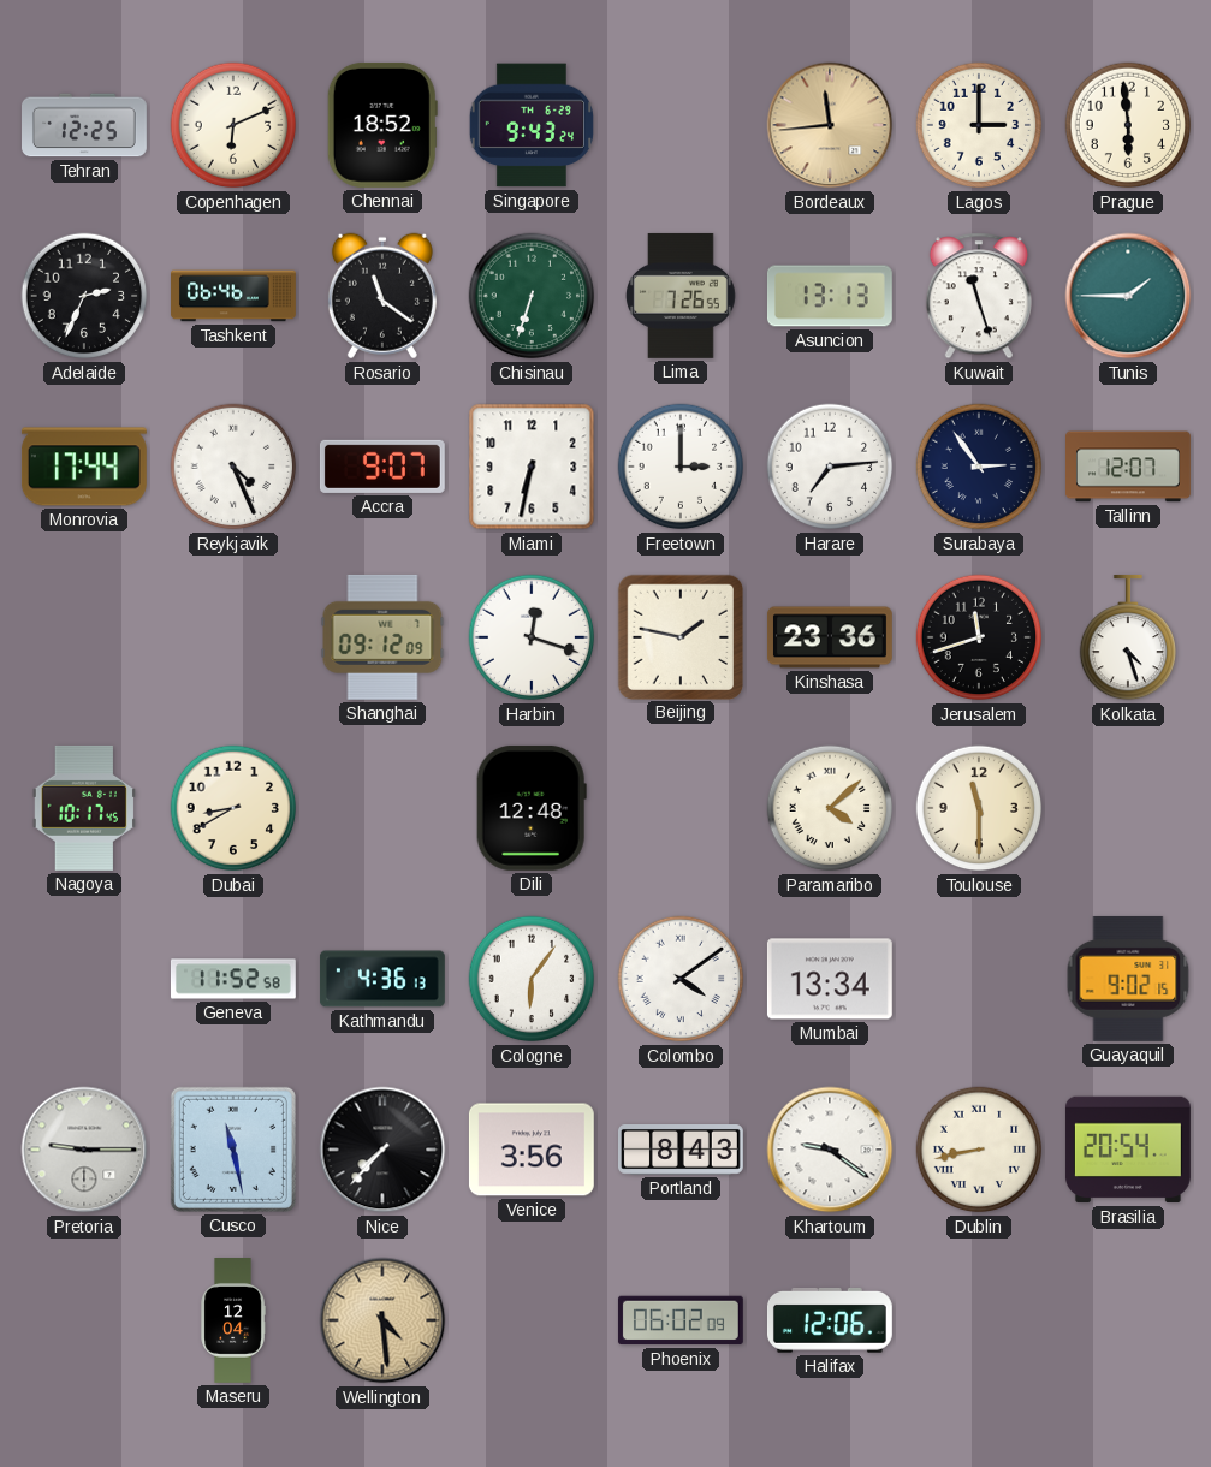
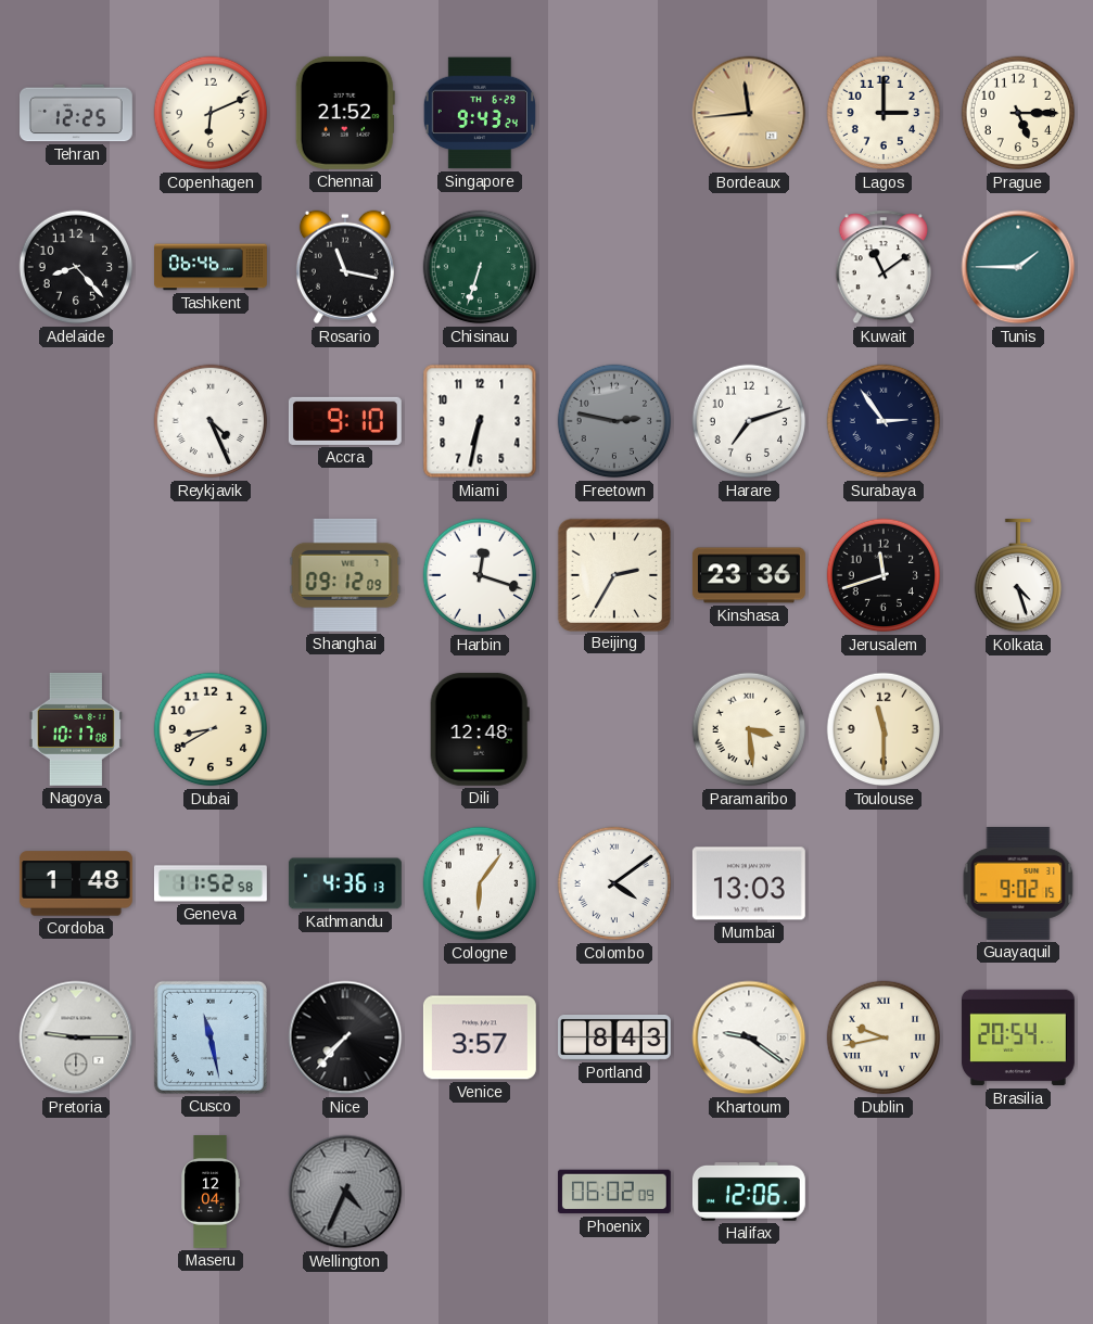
Chennai: 18:52 -> 21:52 (345, 113)
Prague: 5:59 -> 5:15 (1018, 113)
Adelaide: 2:34 -> 8:23 (76, 267)
Rosario: 11:21 -> 11:17 (345, 267)
Lima: 7:26 -> none (682, 296)
Asuncion: 13:13 -> none (830, 296)
Kuwait: 11:27 -> 11:09 (884, 267)
Monrovia: 17:44 -> none (84, 467)
Accra: 9:07 -> 9:10 (345, 421)
Freetown: 3:00 -> 2:47 (614, 421)
Freetown dial: white -> grey (614, 421)
Harare: 7:14 -> 7:12 (749, 421)
Tallinn: 12:07 -> none (1129, 467)
Beijing: 1:47 -> 2:35 (613, 574)
Nagoya: 10:17:45 -> 10:17:08 (76, 729)
Paramaribo: 4:08 -> 3:29 (749, 729)
Cordoba: none -> 1:48 (76, 883)
Mumbai: 13:34 -> 13:03 (749, 883)
Venice: 3:56 -> 3:57 (480, 1037)
Dublin: 8:43 -> 9:43 (884, 1037)
Wellington: 4:29 -> 4:34 (345, 1192)
Wellington dial: champagne -> grey (345, 1192)
